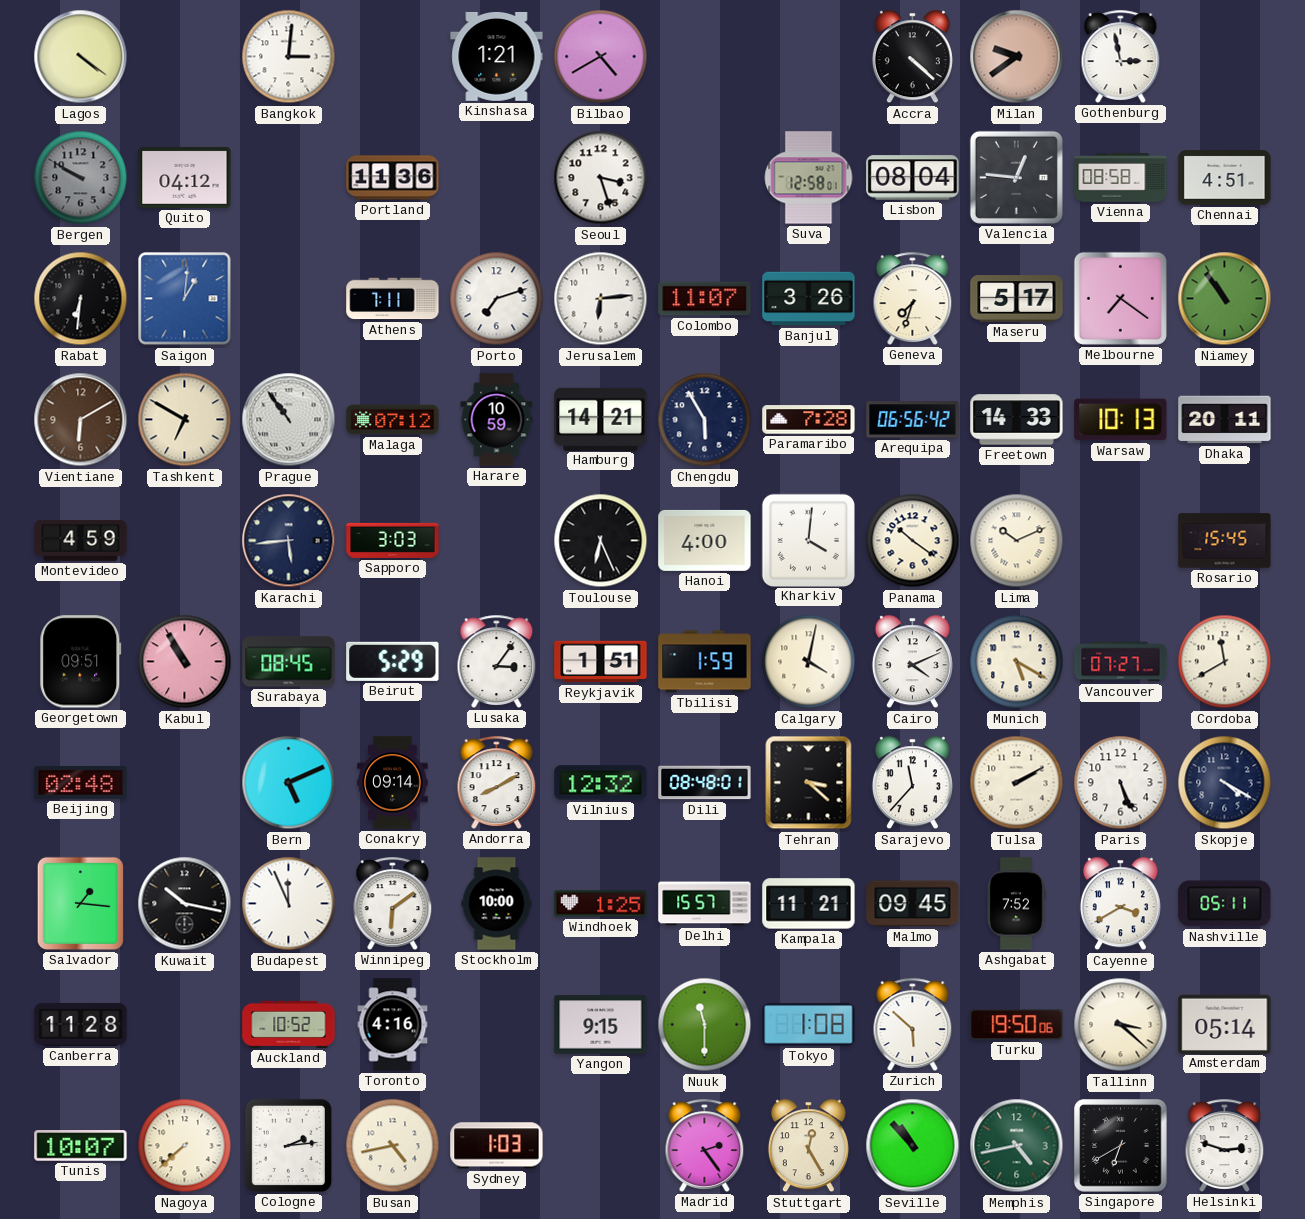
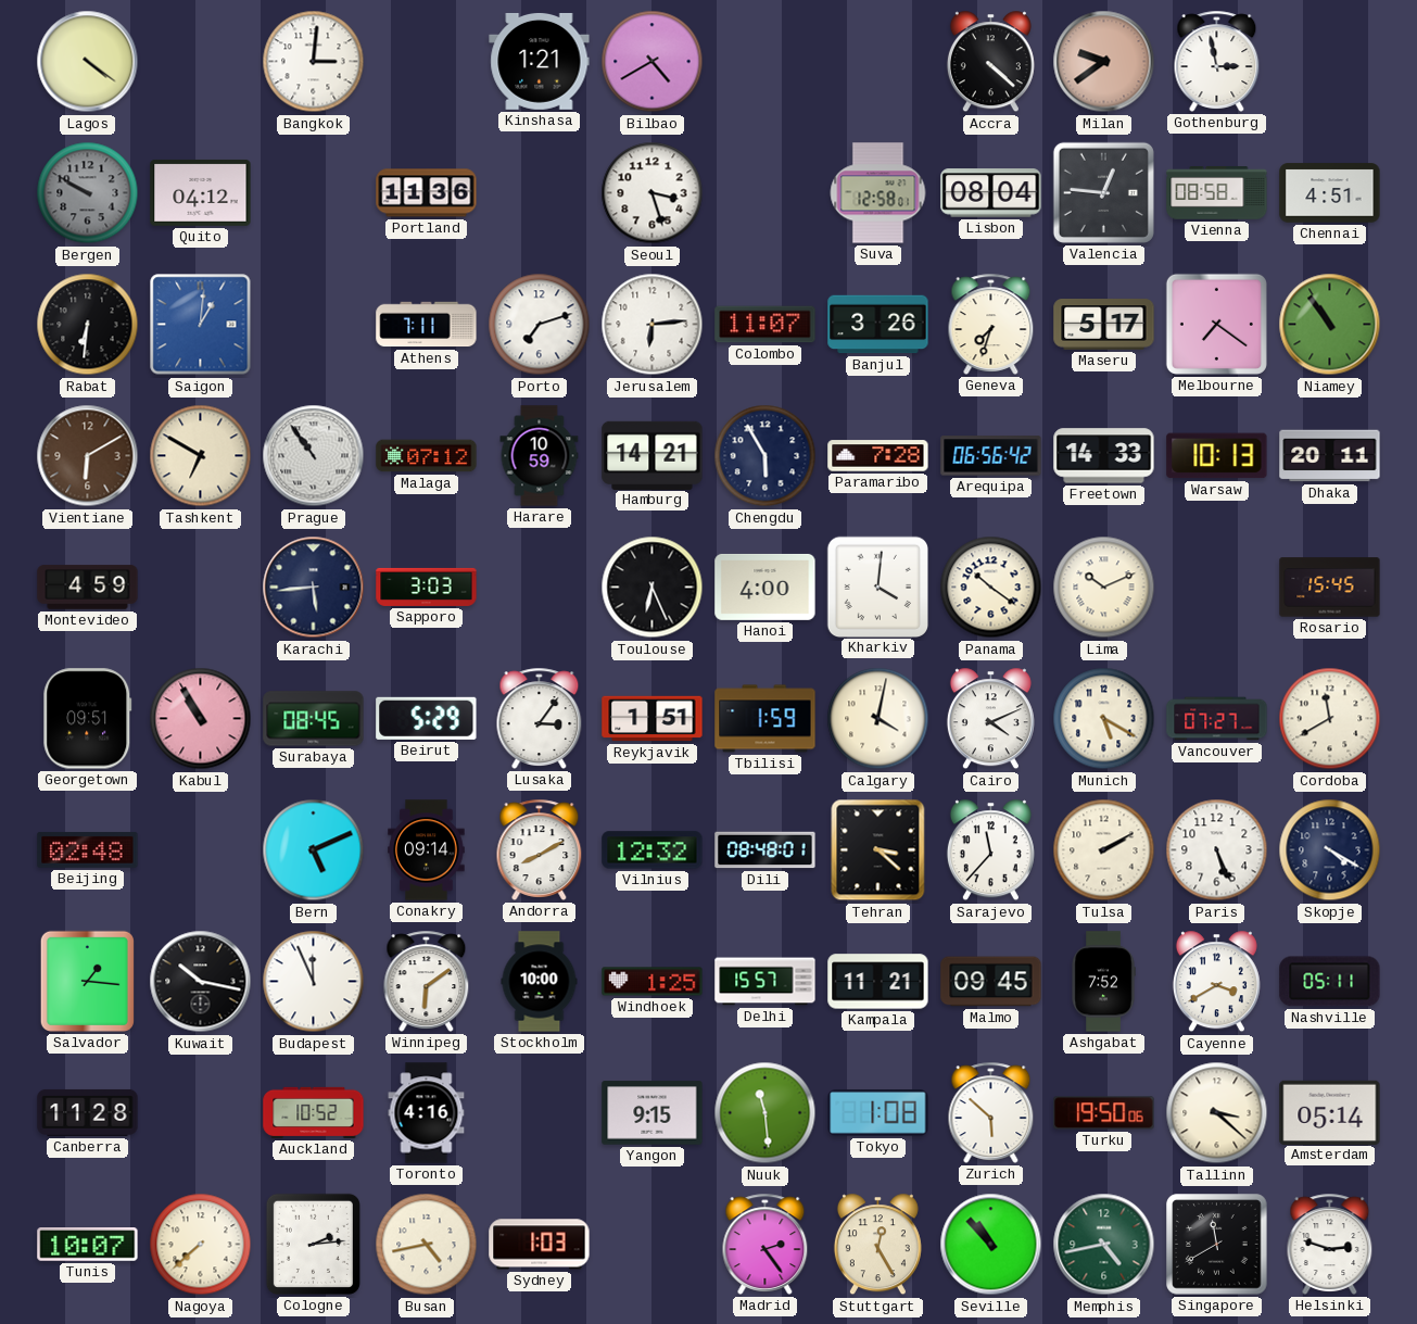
Nuuk: 11:30 -> 11:29 (766, 1113)
Singapore: 6:40 -> 11:40 (1217, 1245)
